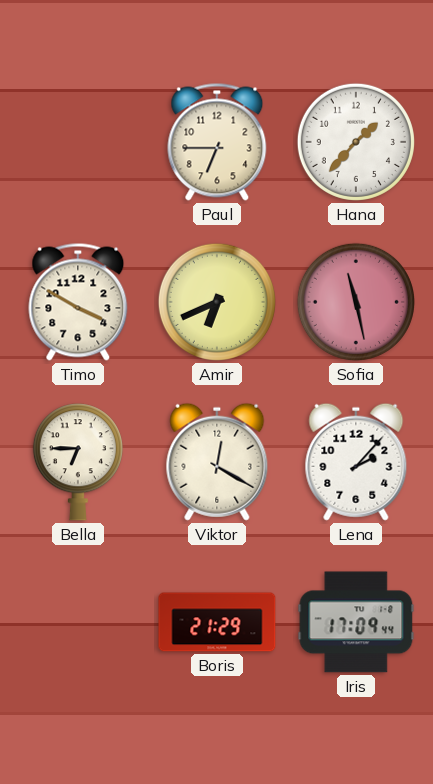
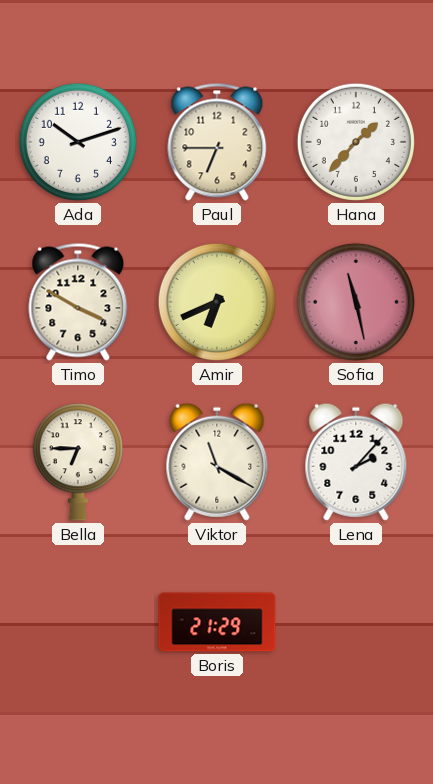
Ada: none -> 10:12 (78, 142)
Viktor: 12:20 -> 11:20 (217, 462)
Iris: 17:09 -> none (356, 622)
